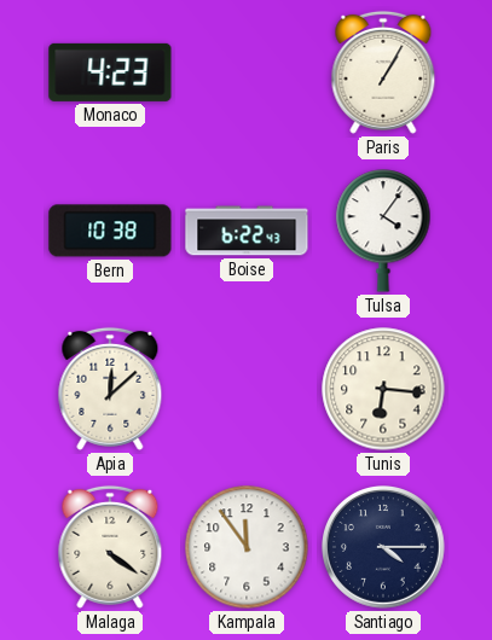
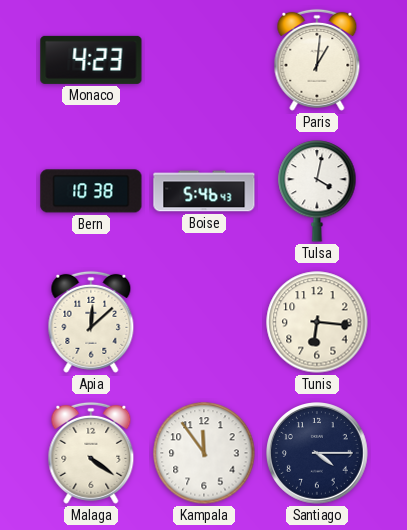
Paris: 1:05 -> 1:01 (317, 60)
Boise: 6:22 -> 5:46 (204, 191)
Tulsa: 4:06 -> 4:02 (317, 191)
